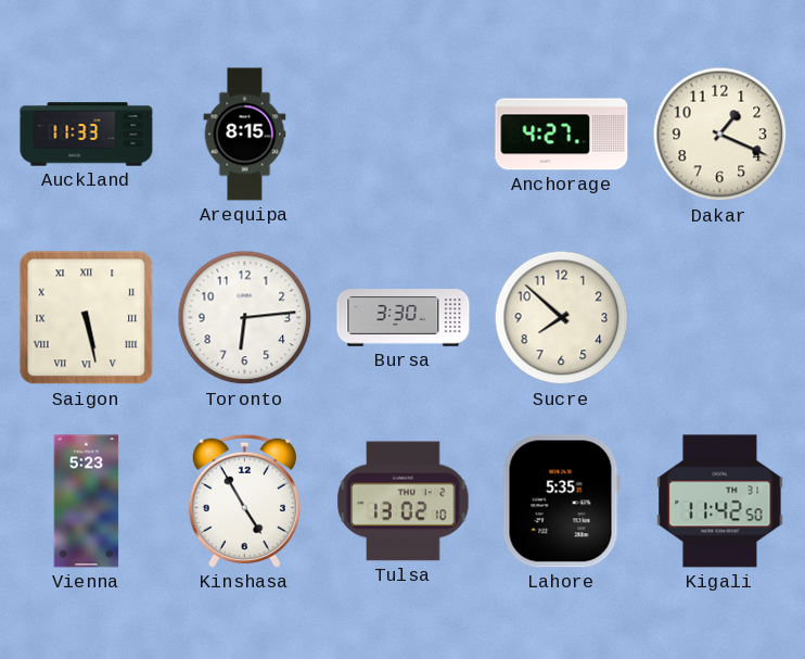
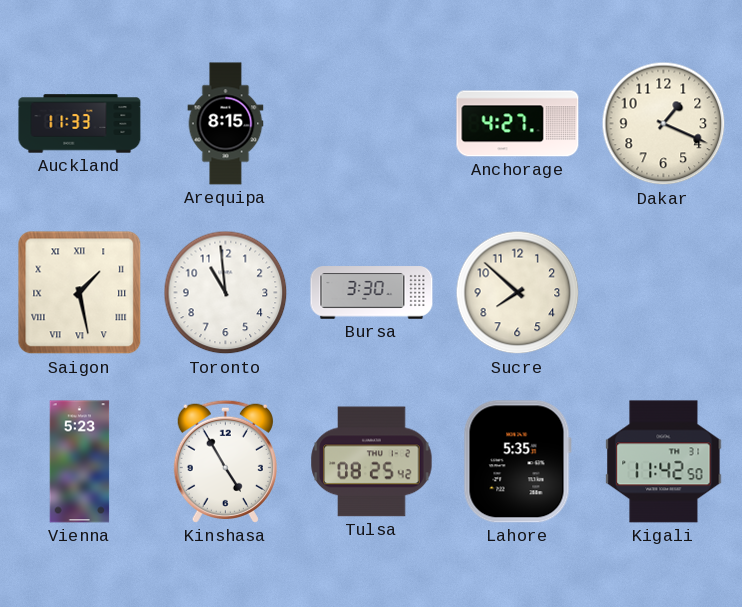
Saigon: 5:28 -> 1:28 (80, 293)
Toronto: 6:14 -> 10:59 (226, 293)
Tulsa: 13:02 -> 08:25 (372, 462)
